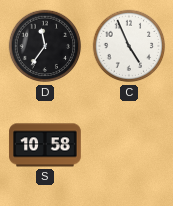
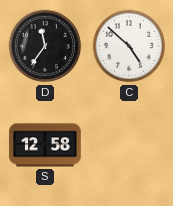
C: 4:56 -> 4:52 (129, 46)
S: 10:58 -> 12:58 (45, 145)
